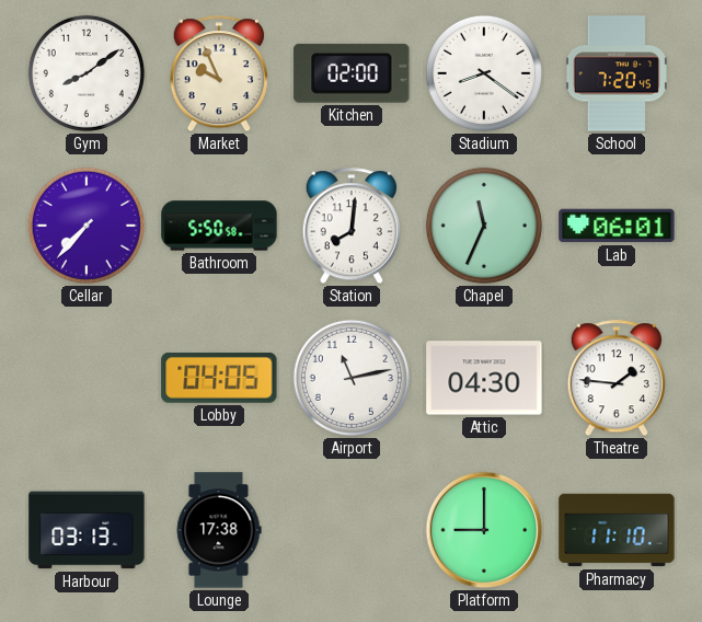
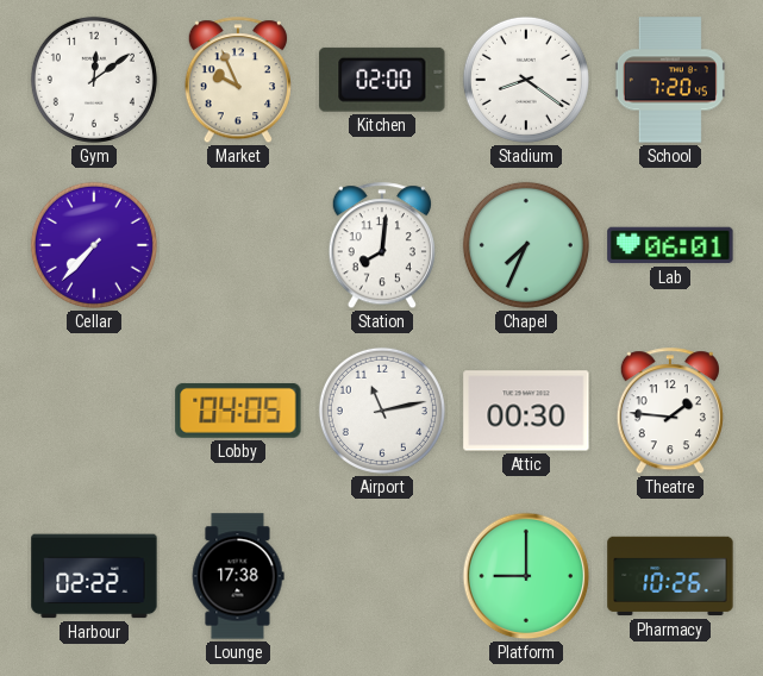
Gym: 8:09 -> 12:09 (94, 80)
Bathroom: 5:50 -> none (219, 226)
Chapel: 11:34 -> 7:34 (526, 245)
Attic: 04:30 -> 00:30 (526, 411)
Harbour: 03:13 -> 02:22 (94, 576)
Pharmacy: 11:10 -> 10:26 (670, 576)
